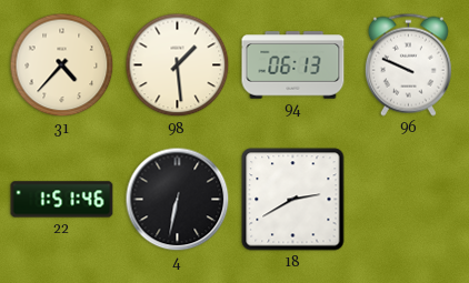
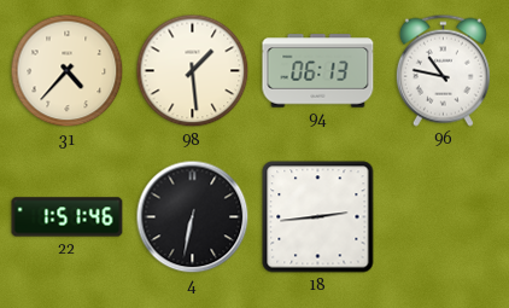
96: 9:49 -> 10:47 (443, 70)
18: 2:40 -> 2:44 (318, 217)
